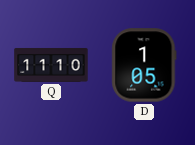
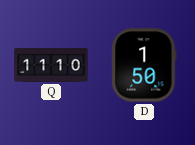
D: 1:05 -> 1:50 (144, 65)
